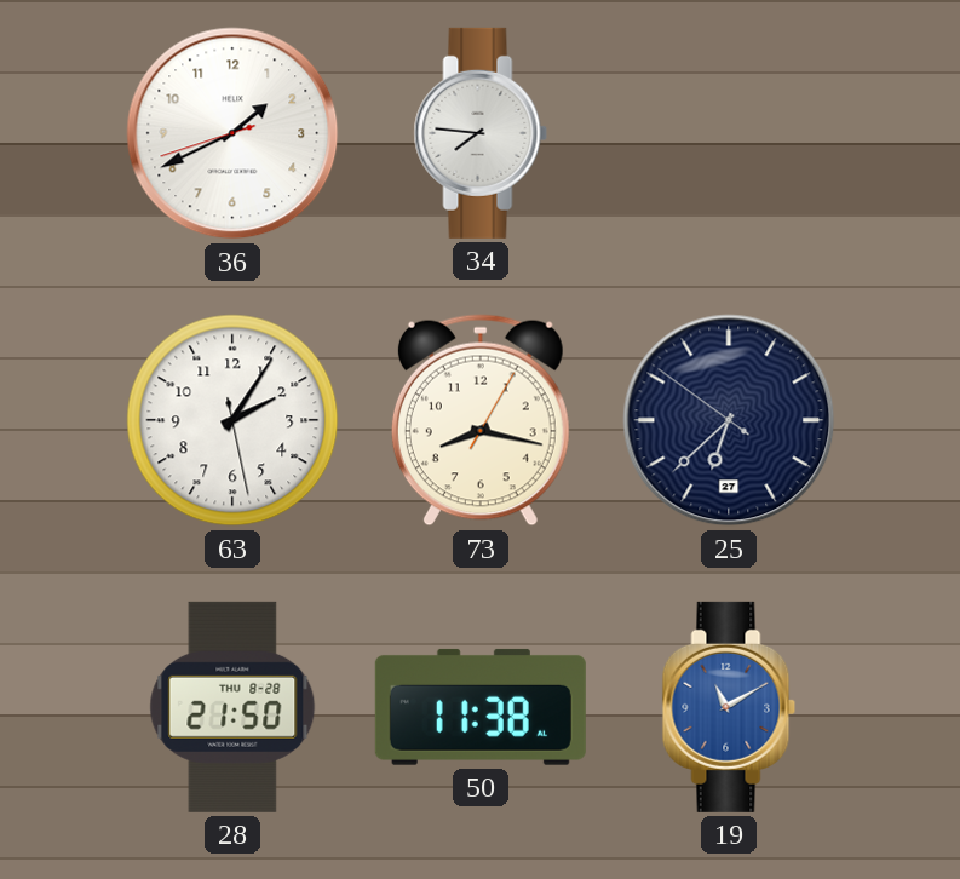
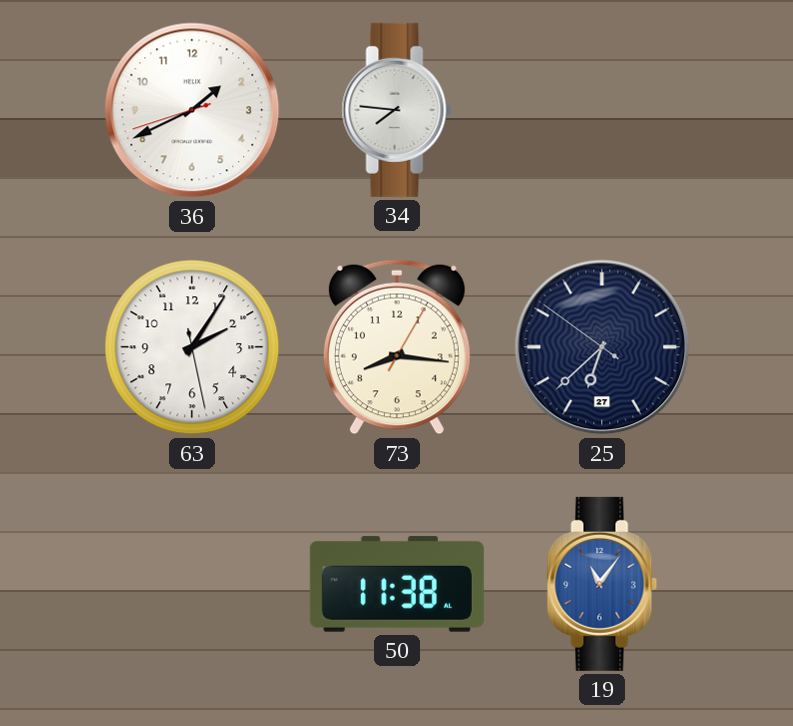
73: 8:17 -> 8:16 (397, 347)
28: 21:50 -> none (232, 707)
19: 11:10 -> 11:06 (602, 584)
